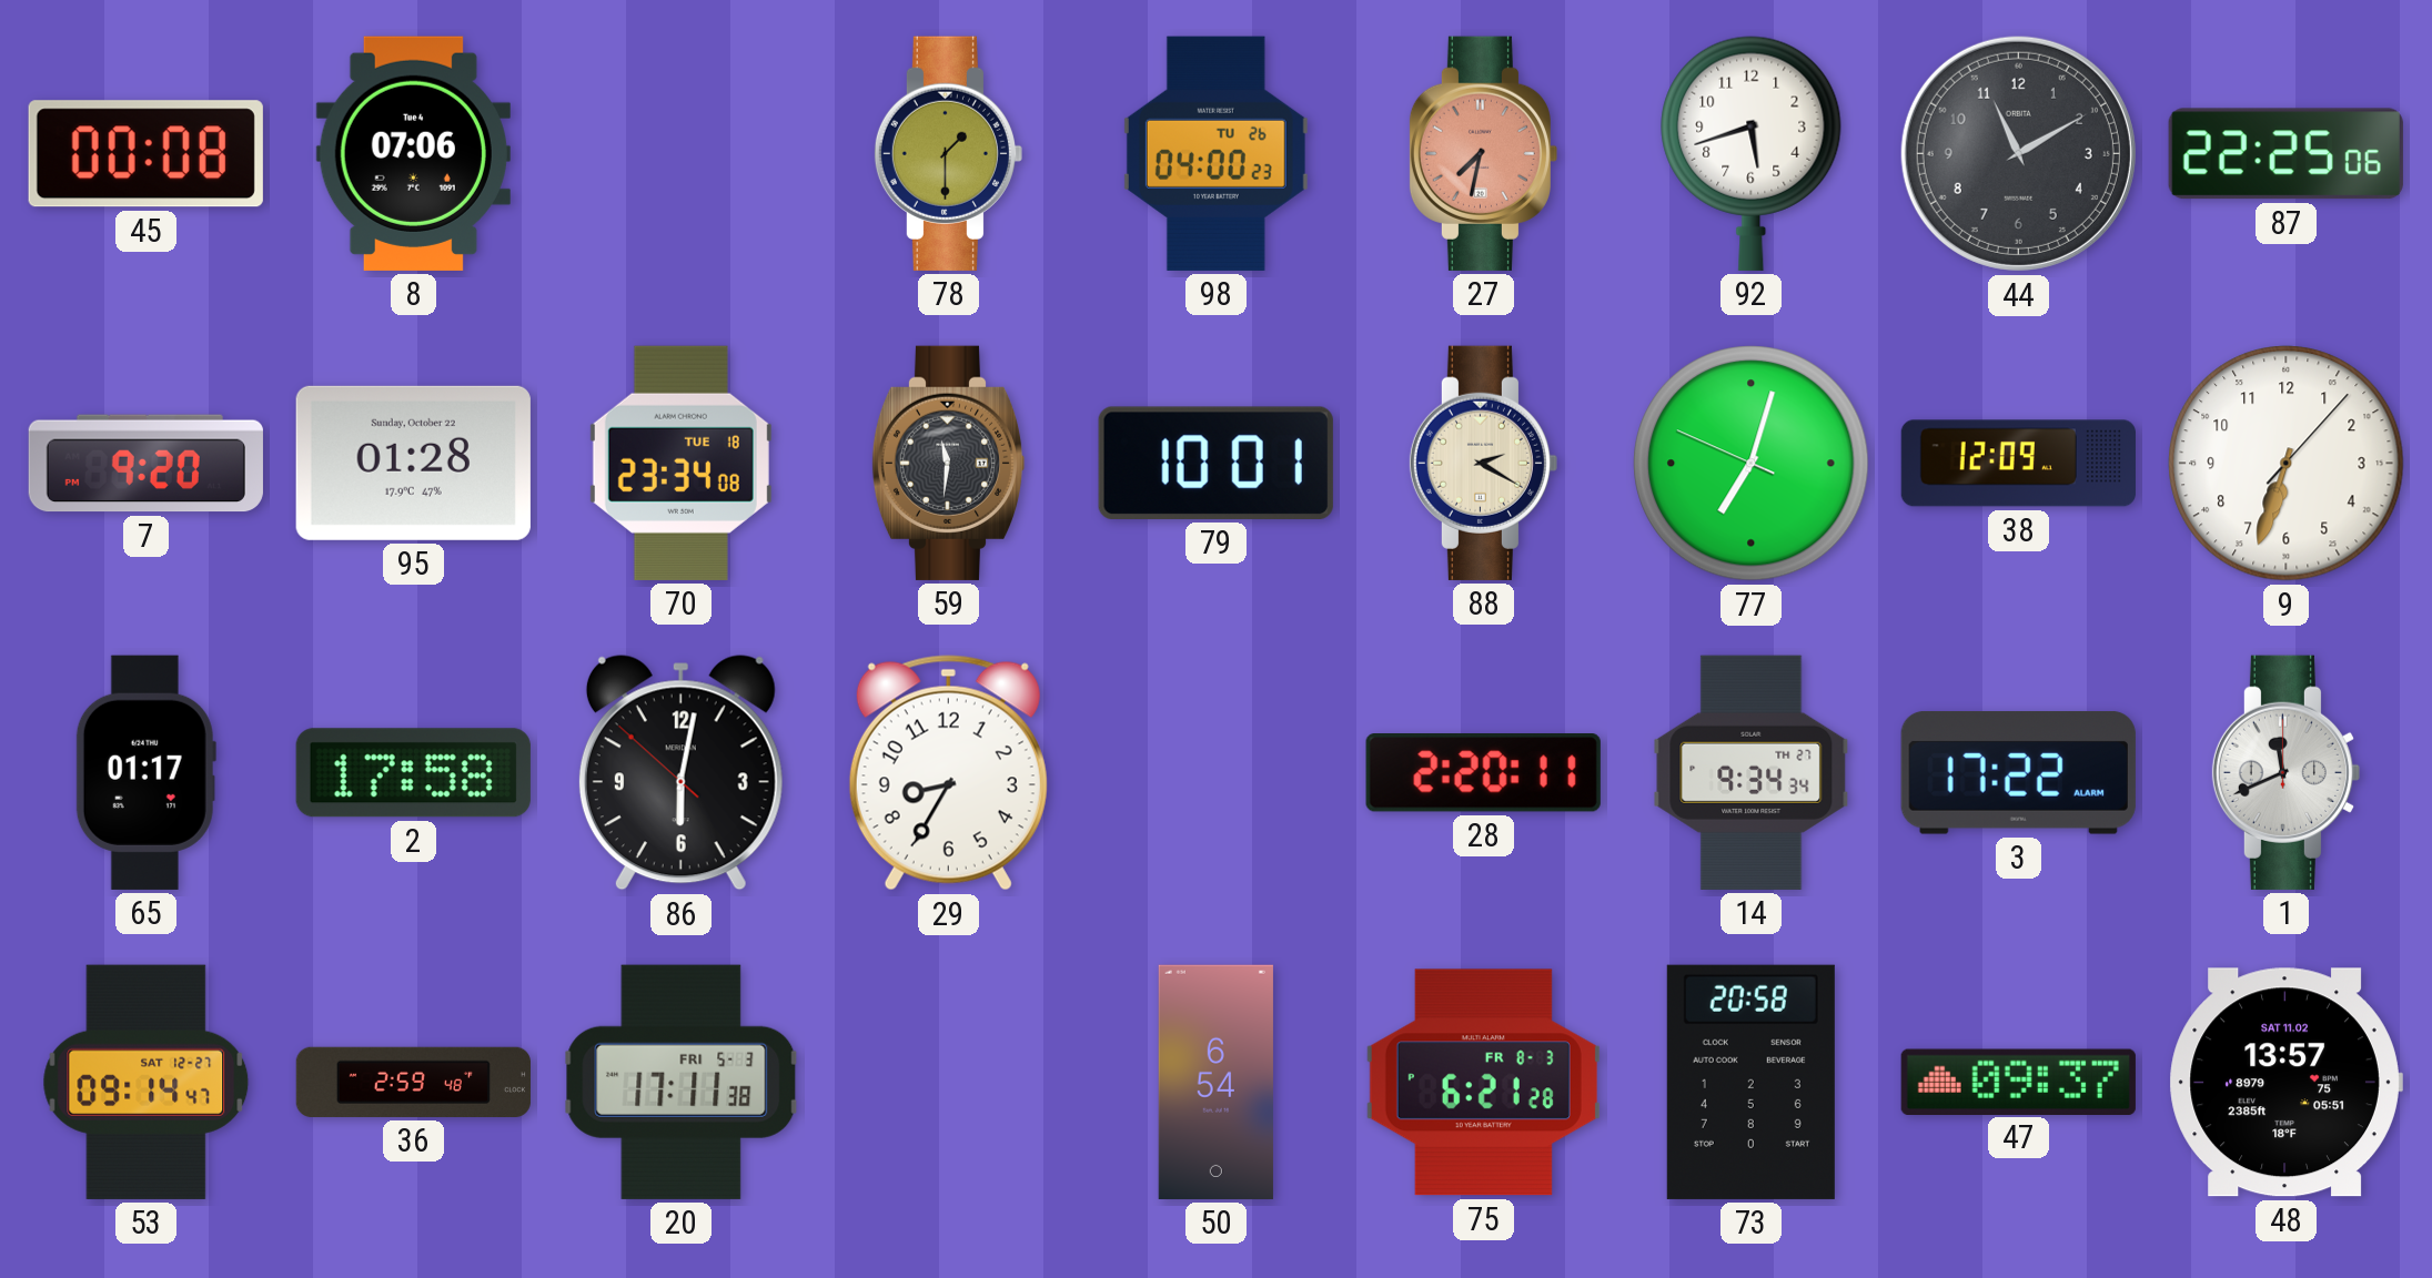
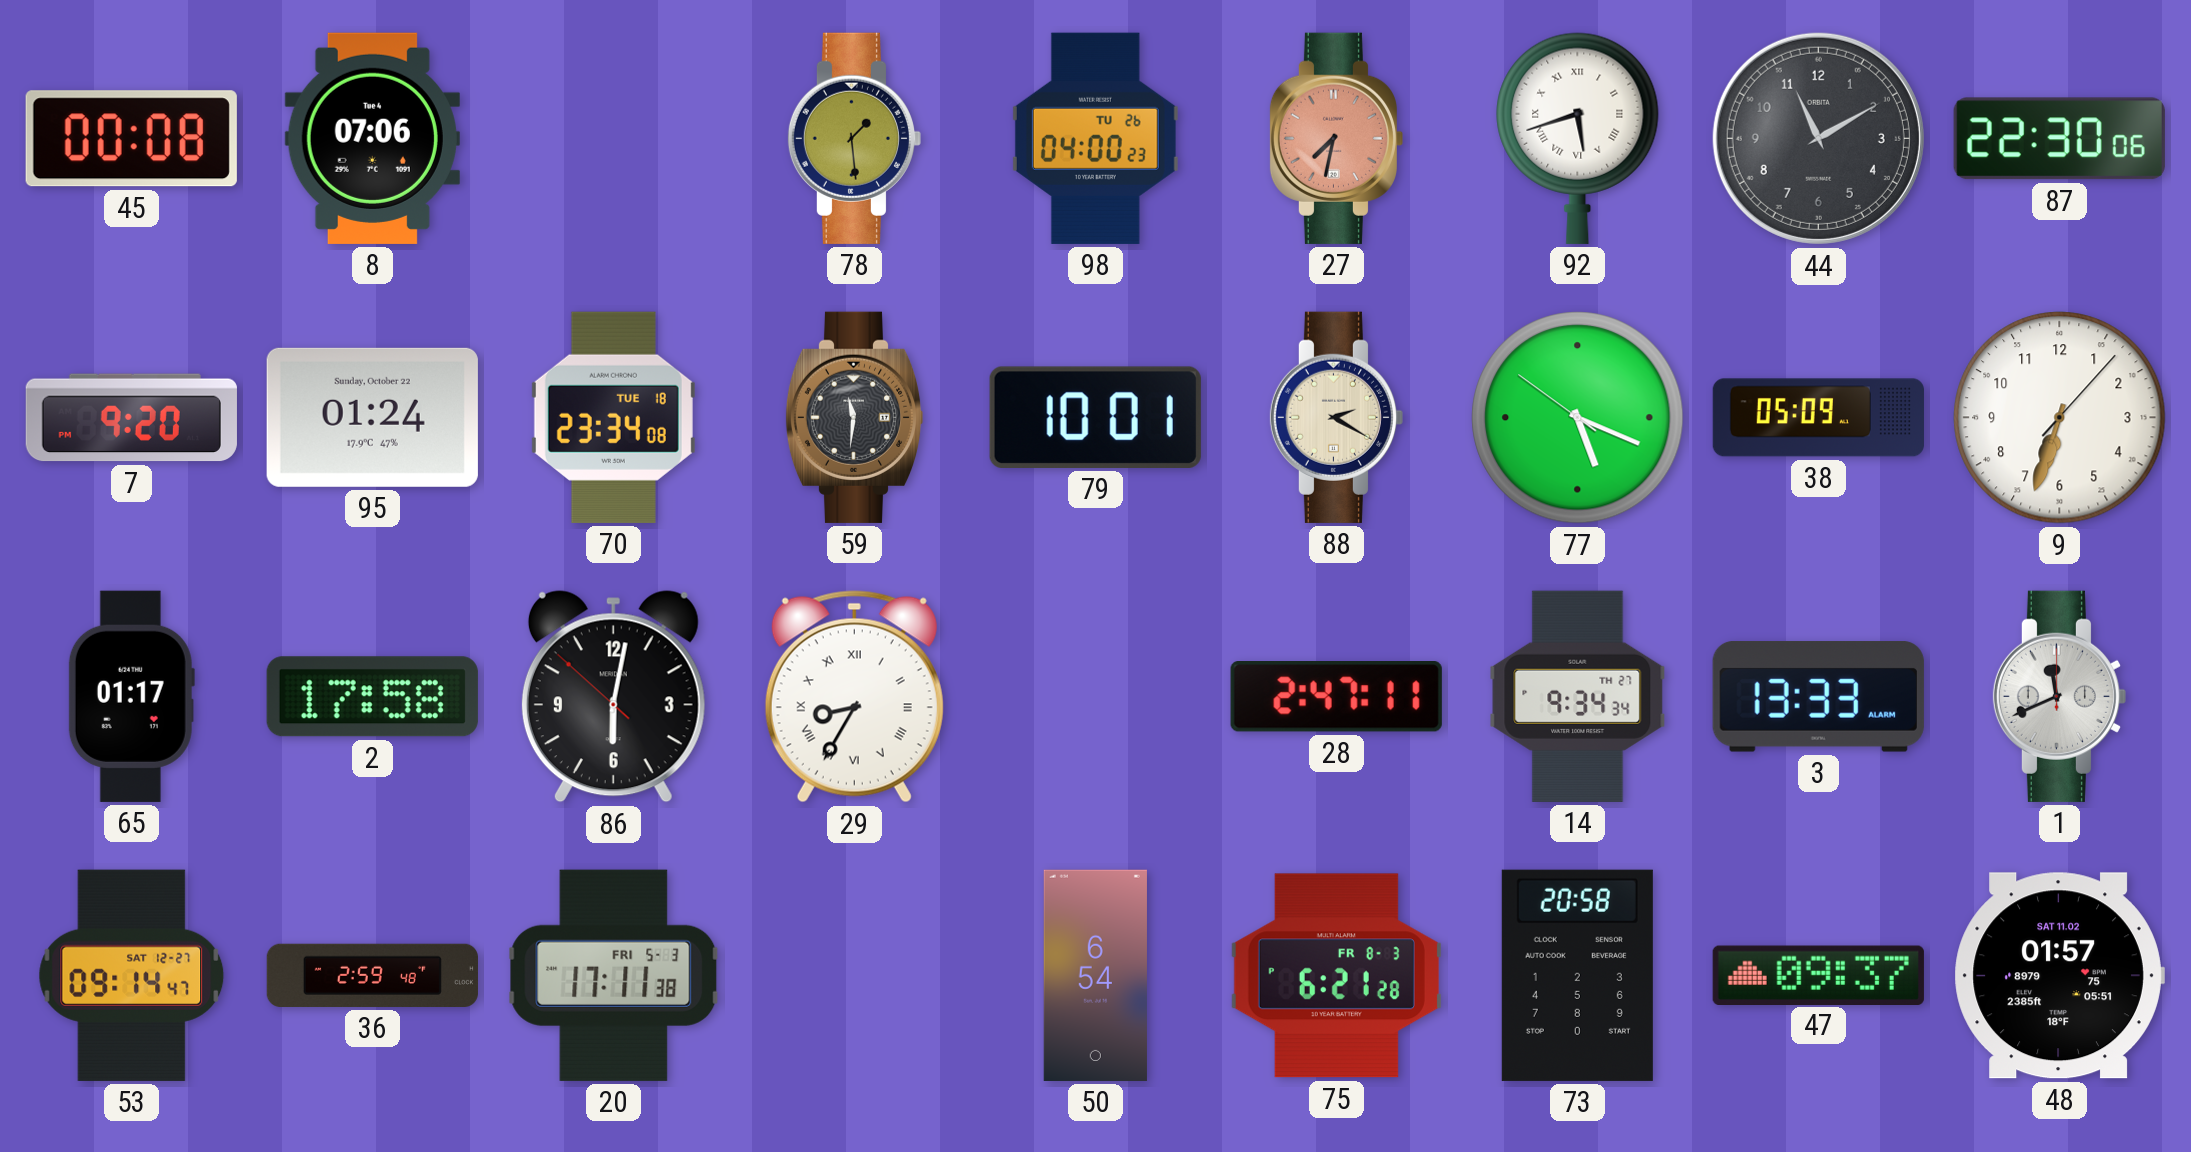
78: 1:30 -> 1:29 (854, 138)
92 numerals: Arabic -> Roman (1578, 138)
87: 22:25 -> 22:30 (2059, 139)
95: 01:28 -> 01:24 (372, 417)
77: 7:02 -> 5:18 (1578, 418)
38: 12:09 -> 05:09 (1818, 418)
29 numerals: Arabic -> Roman (854, 697)
28: 2:20 -> 2:47 (1336, 696)
3: 17:22 -> 13:33 (1818, 697)
48: 13:57 -> 01:57 (2059, 976)
